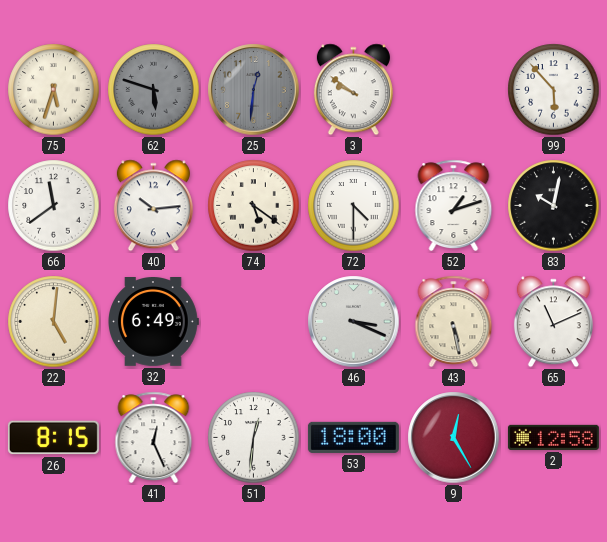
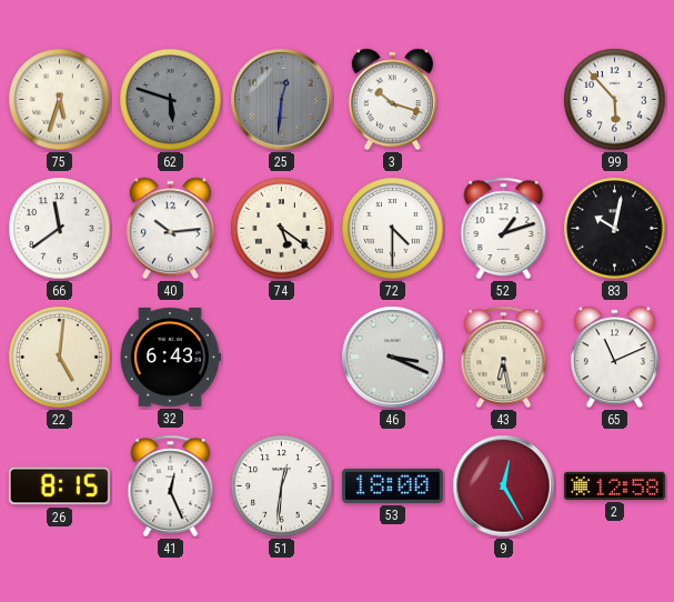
3: 9:51 -> 10:18 (392, 100)
32: 6:49 -> 6:43 (171, 358)
43: 5:28 -> 6:28 (504, 358)
